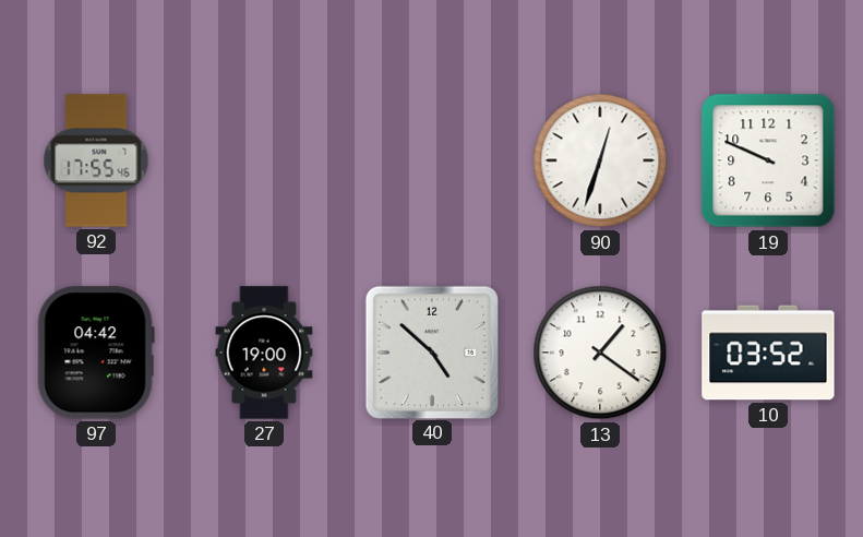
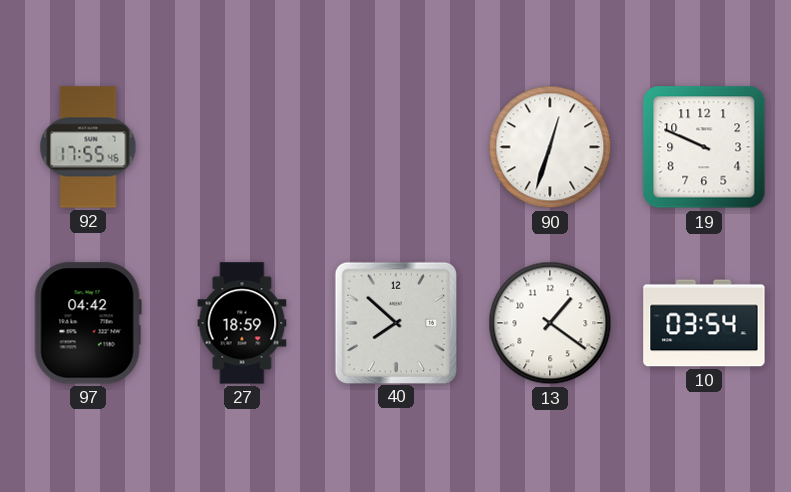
27: 19:00 -> 18:59 (242, 323)
40: 4:52 -> 7:52 (395, 322)
10: 03:52 -> 03:54 (704, 323)
